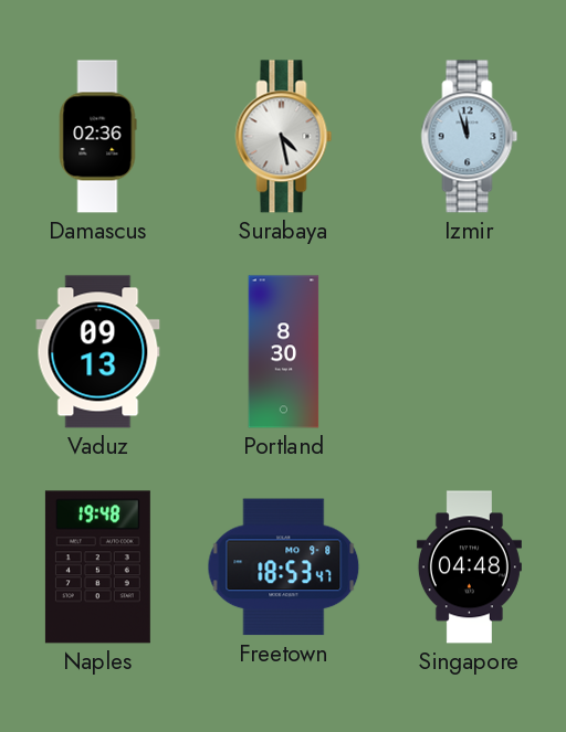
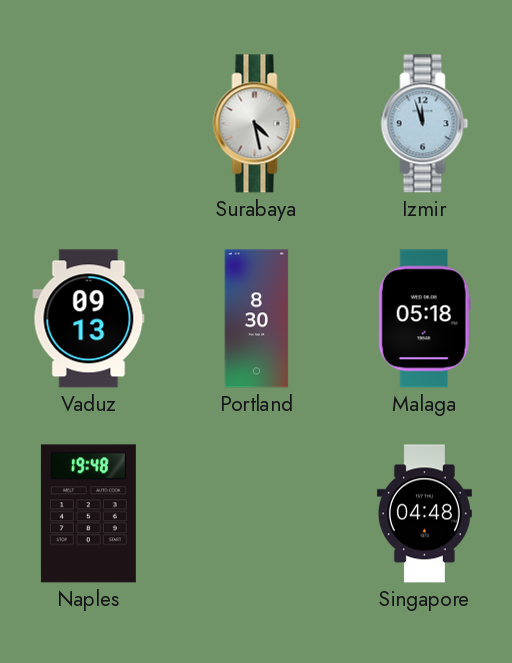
Damascus: 02:36 -> none (97, 137)
Malaga: none -> 05:18 (424, 319)
Freetown: 18:53 -> none (284, 567)
